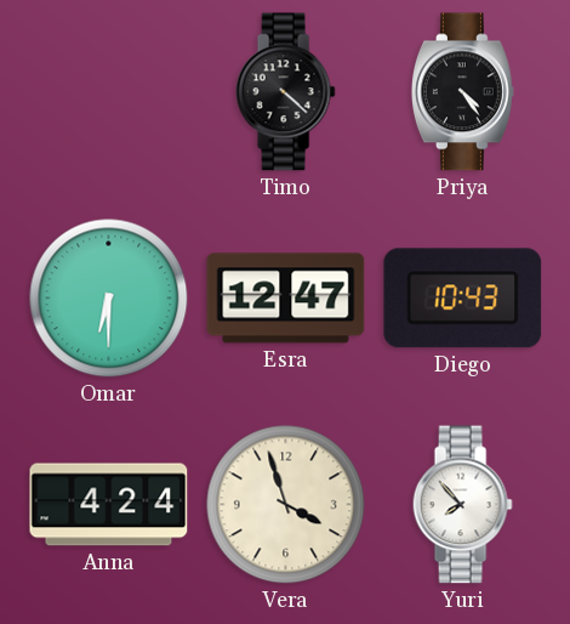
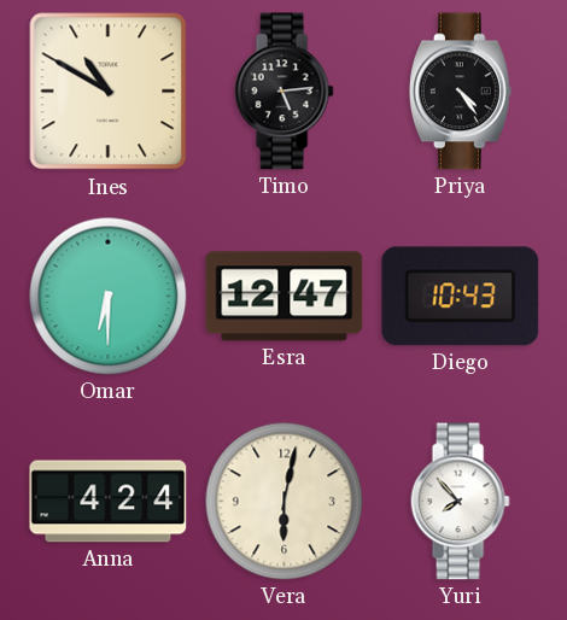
Ines: none -> 10:50 (109, 92)
Timo: 4:22 -> 5:14 (283, 92)
Vera: 3:57 -> 6:02 (285, 502)
